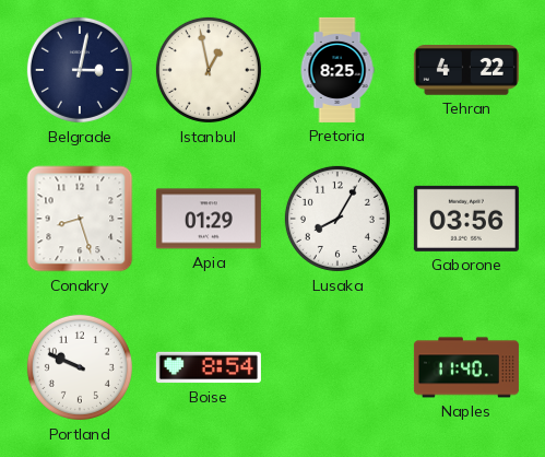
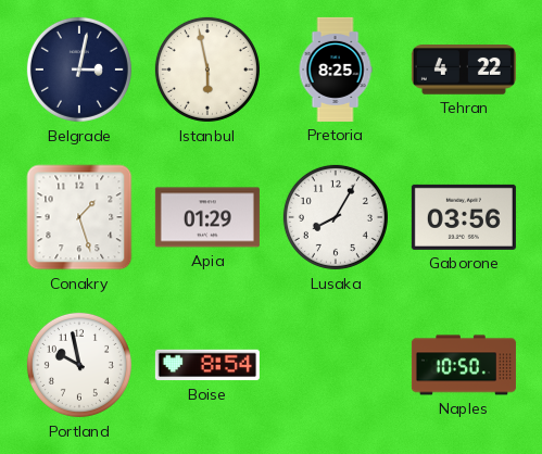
Istanbul: 12:58 -> 5:58 (207, 70)
Conakry: 8:27 -> 1:27 (79, 217)
Portland: 9:49 -> 9:58 (79, 365)
Naples: 11:40 -> 10:50 (464, 365)
